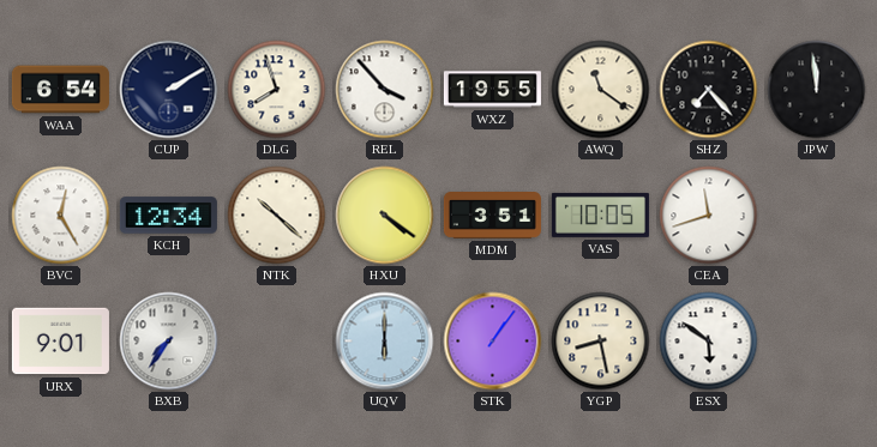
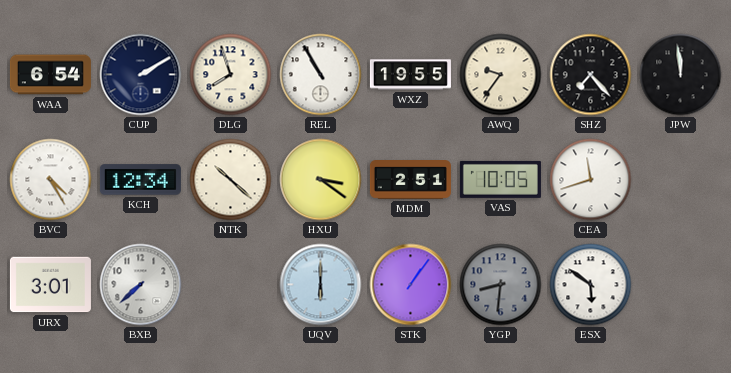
REL: 3:53 -> 10:55 (321, 75)
AWQ: 11:21 -> 9:36 (501, 75)
BVC: 12:25 -> 4:25 (51, 180)
HXU: 4:21 -> 3:21 (321, 180)
MDM: 3:51 -> 2:51 (410, 180)
URX: 9:01 -> 3:01 (50, 285)
BXB: 7:36 -> 7:38 (141, 285)
YGP: 8:28 -> 8:31 (501, 285)
YGP dial: cream -> grey (501, 285)
